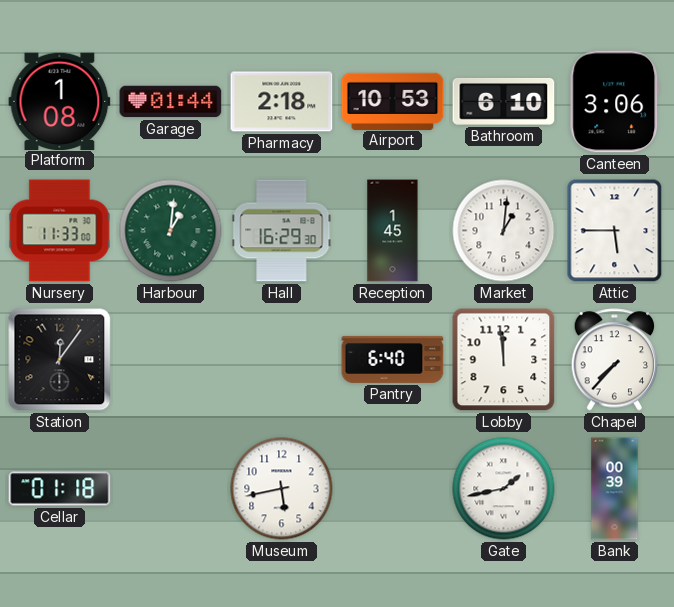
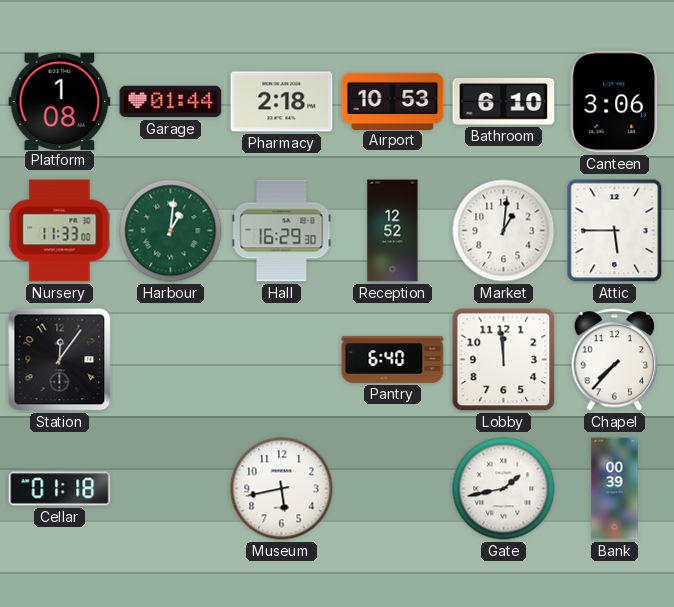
Reception: 1:45 -> 12:52 (393, 231)
